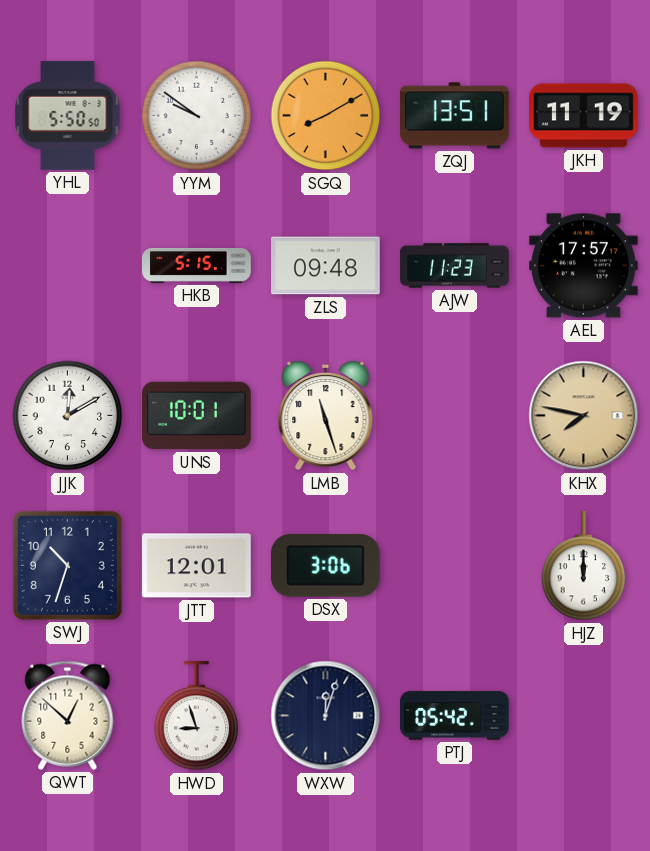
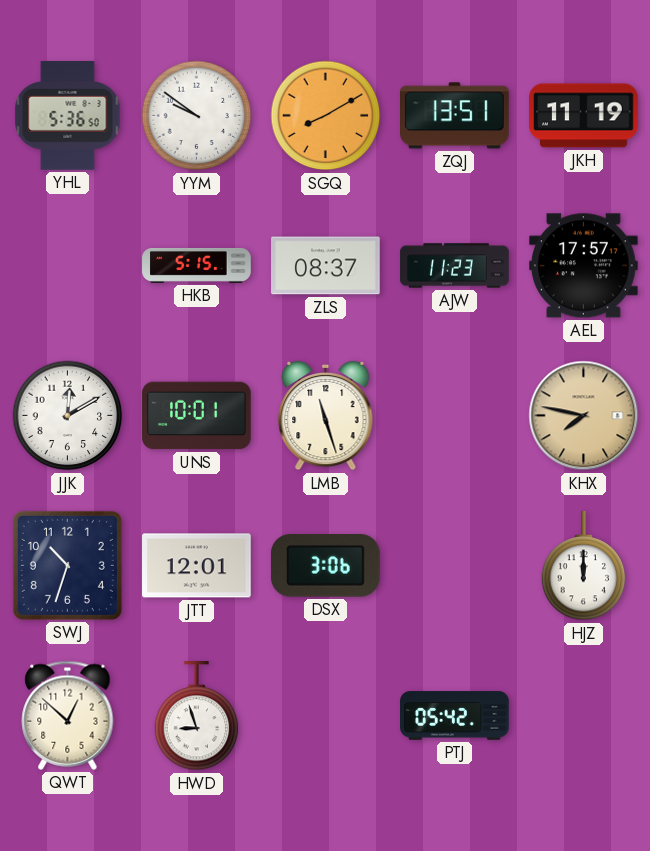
YHL: 5:50 -> 5:36 (68, 116)
ZLS: 09:48 -> 08:37 (326, 266)
WXW: 12:03 -> none (326, 716)
